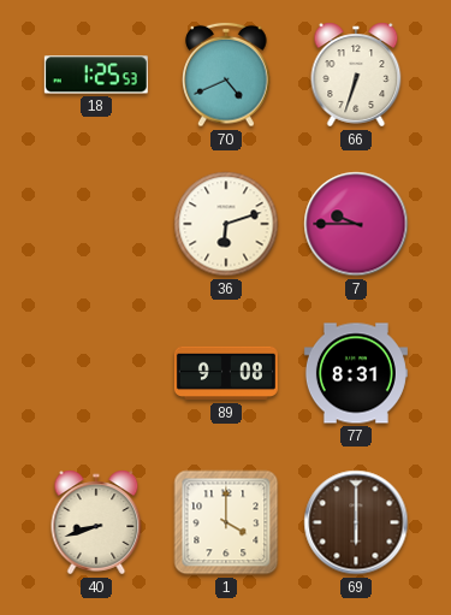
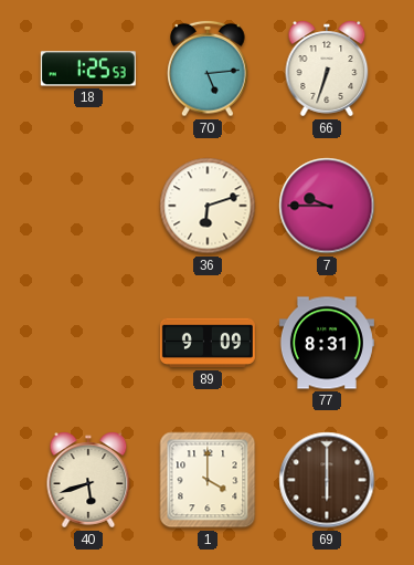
70: 4:41 -> 5:14 (208, 69)
89: 9:08 -> 9:09 (208, 343)
40: 8:42 -> 5:42 (88, 480)
